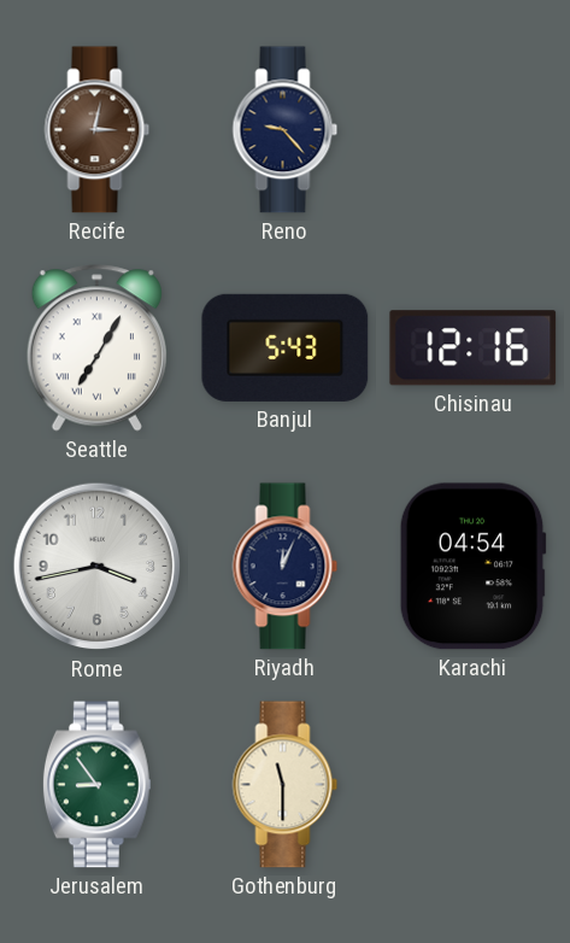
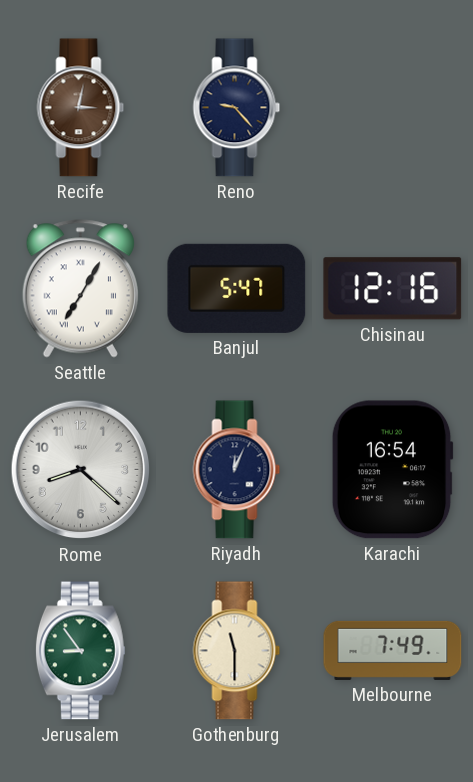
Banjul: 5:43 -> 5:47 (237, 288)
Rome: 3:43 -> 8:22 (81, 470)
Karachi: 04:54 -> 16:54 (392, 470)
Melbourne: none -> 7:49 (393, 650)
